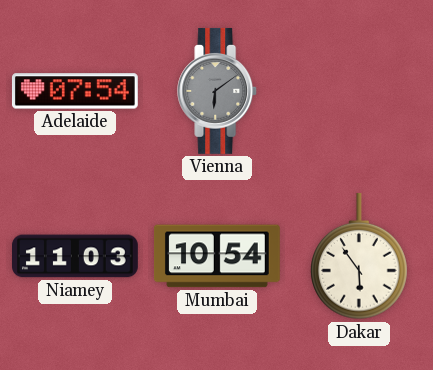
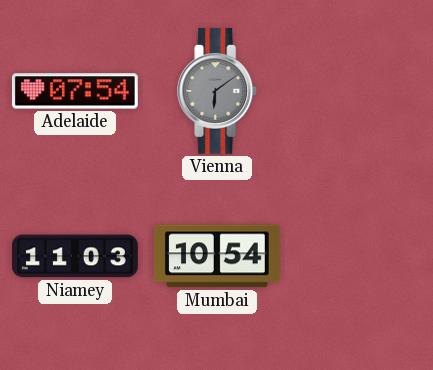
Dakar: 5:54 -> none (360, 256)
